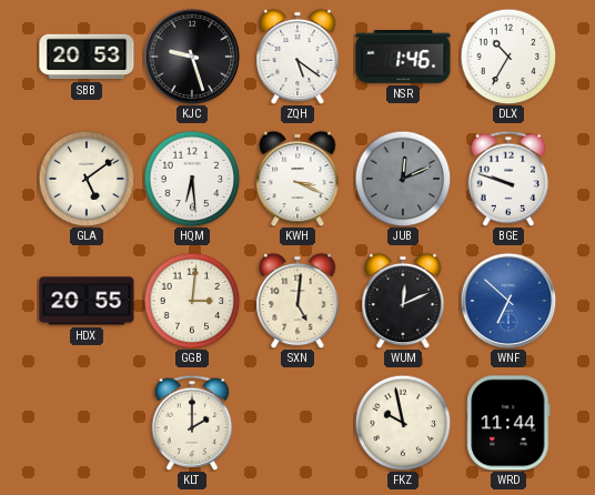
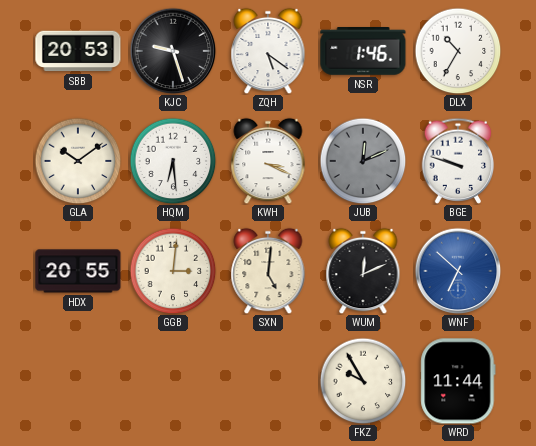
GLA: 5:09 -> 10:09 (78, 161)
KLT: 2:00 -> none (192, 423)
FKZ: 9:58 -> 9:55 (363, 381)
